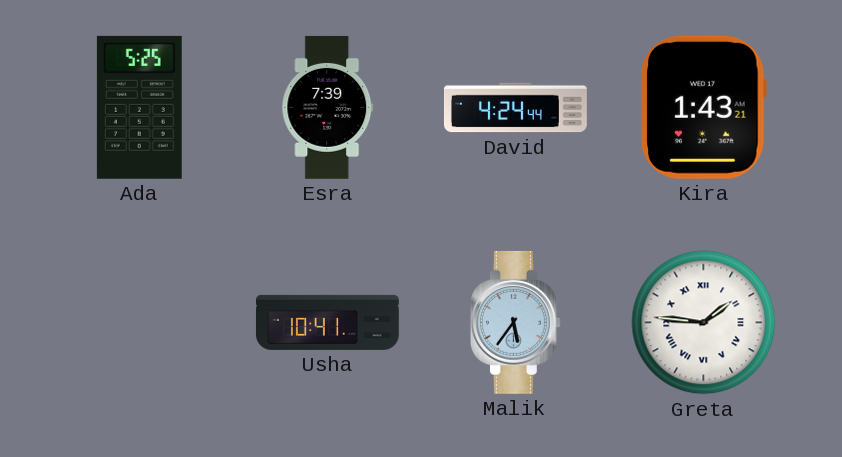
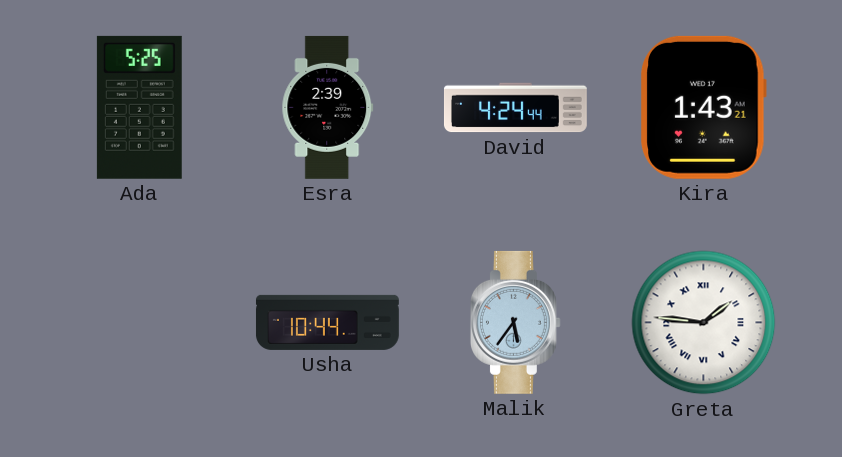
Esra: 7:39 -> 2:39 (328, 107)
Usha: 10:41 -> 10:44 (327, 322)
